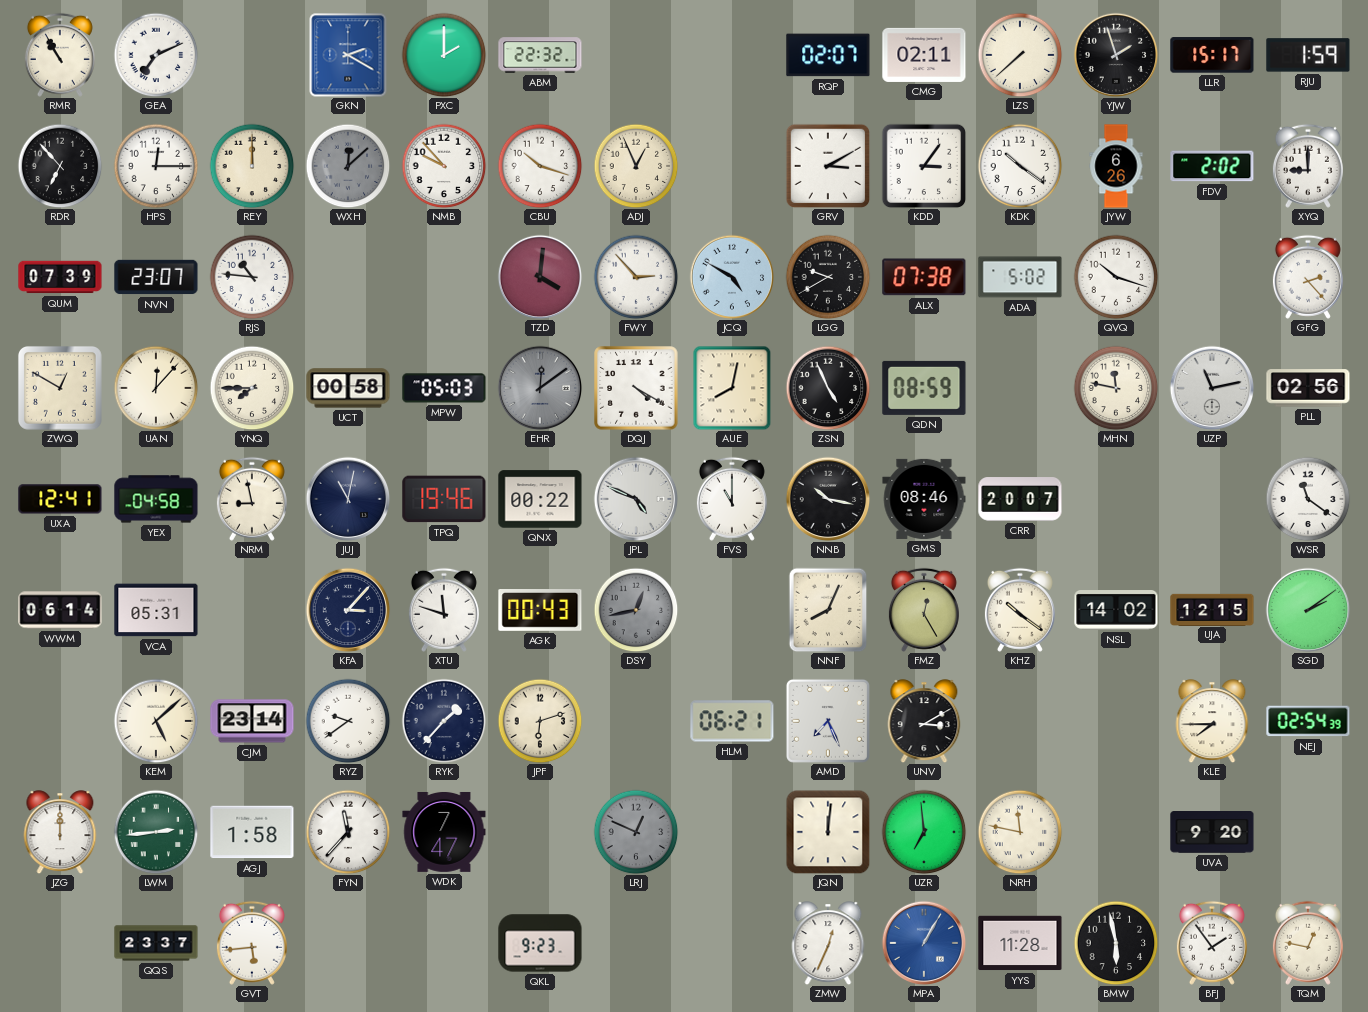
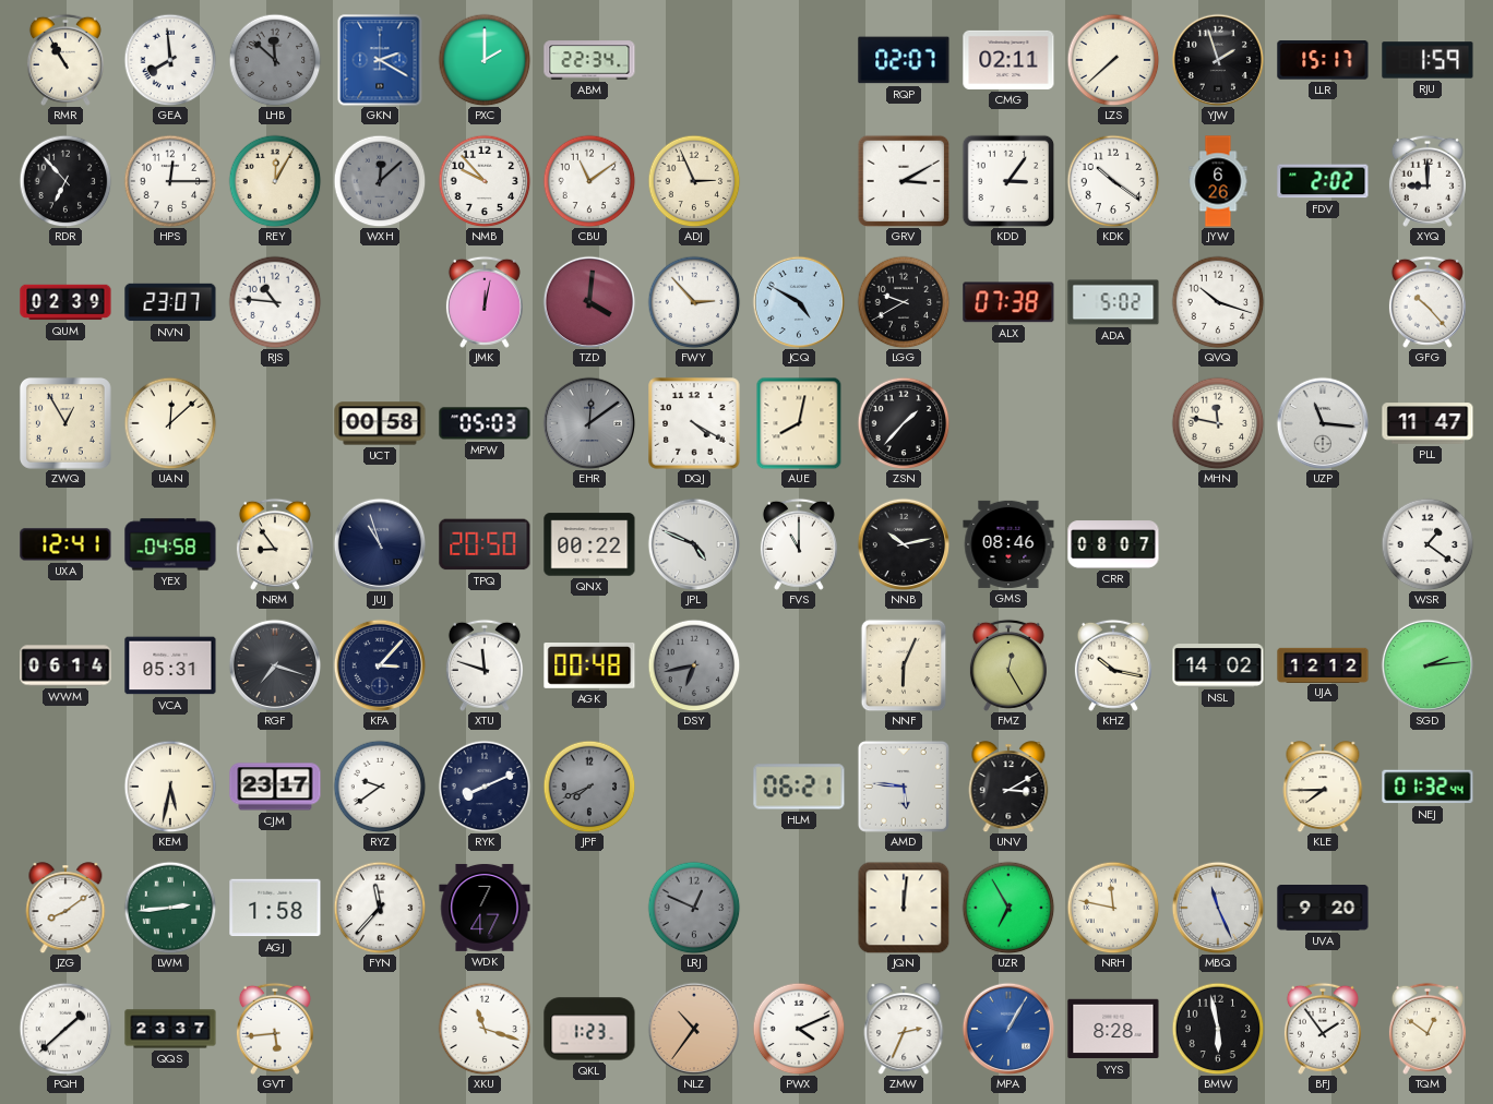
GEA: 7:11 -> 7:59 (170, 60)
LHB: none -> 11:52 (275, 60)
ABM: 22:32 -> 22:34 (589, 60)
REY: 12:00 -> 12:05 (275, 181)
CBU: 10:18 -> 11:09 (589, 181)
ADJ: 12:56 -> 2:56 (694, 181)
QUM: 07:39 -> 02:39 (65, 302)
JMK: none -> 12:02 (485, 302)
GFG: 2:23 -> 10:23 (1428, 302)
ZWQ: 12:50 -> 12:55 (65, 423)
UAN: 12:07 -> 12:08 (170, 423)
YNQ: 7:45 -> none (252, 388)
ZSN: 4:56 -> 1:37 (904, 423)
QDN: 08:59 -> none (924, 388)
UZP: 11:13 -> 11:16 (1323, 423)
PLL: 02:56 -> 11:47 (1428, 423)
NRM: 8:58 -> 8:54 (275, 544)
JUJ: 11:02 -> 10:57 (380, 544)
TPQ: 19:46 -> 20:50 (485, 544)
NNB: 10:17 -> 10:13 (904, 544)
CRR: 20:07 -> 08:07 (1113, 544)
WSR: 11:21 -> 1:21 (1428, 544)
RGF: none -> 7:18 (275, 665)
AGK: 00:43 -> 00:48 (589, 667)
DSY: 12:43 -> 6:43 (694, 665)
NNF: 8:04 -> 6:04 (904, 665)
KHZ: 10:21 -> 10:17 (1113, 665)
UJA: 12:15 -> 12:12 (1323, 664)
SGD: 2:09 -> 2:14 (1428, 665)
KEM: 5:08 -> 5:32 (170, 787)
CJM: 23:14 -> 23:17 (275, 787)
RYK: 1:37 -> 8:11 (485, 787)
JPF: 6:12 -> 7:41 (589, 787)
JPF dial: cream -> grey (589, 787)
AMD: 7:26 -> 5:46 (904, 787)
NEJ: 02:54 -> 01:32 (1428, 787)
JZG: 12:00 -> 8:09 (65, 908)
UZR: 6:59 -> 6:55 (1008, 908)
MBQ: none -> 11:26 (1218, 908)
PQH: none -> 1:38 (65, 1029)
XKU: none -> 11:18 (485, 1029)
QKL: 9:23 -> 1:23 (589, 1029)
NLZ: none -> 10:36 (694, 1029)
PWX: none -> 4:11 (799, 1029)
ZMW: 12:34 -> 2:34 (904, 1029)
YYS: 11:28 -> 8:28 (1113, 1029)
TQM: 12:47 -> 12:51 (1428, 1029)
